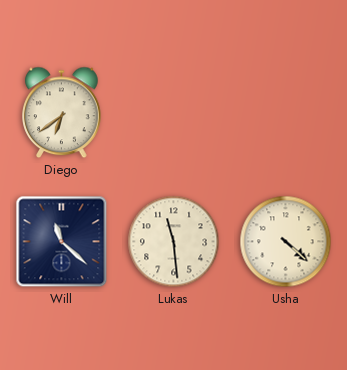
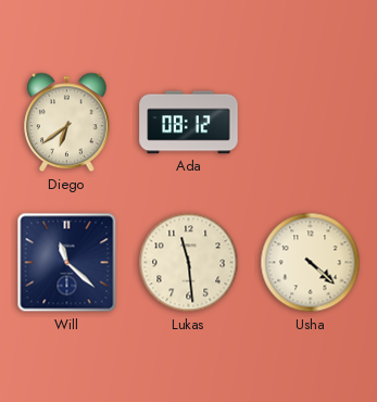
Ada: none -> 08:12 (189, 123)
